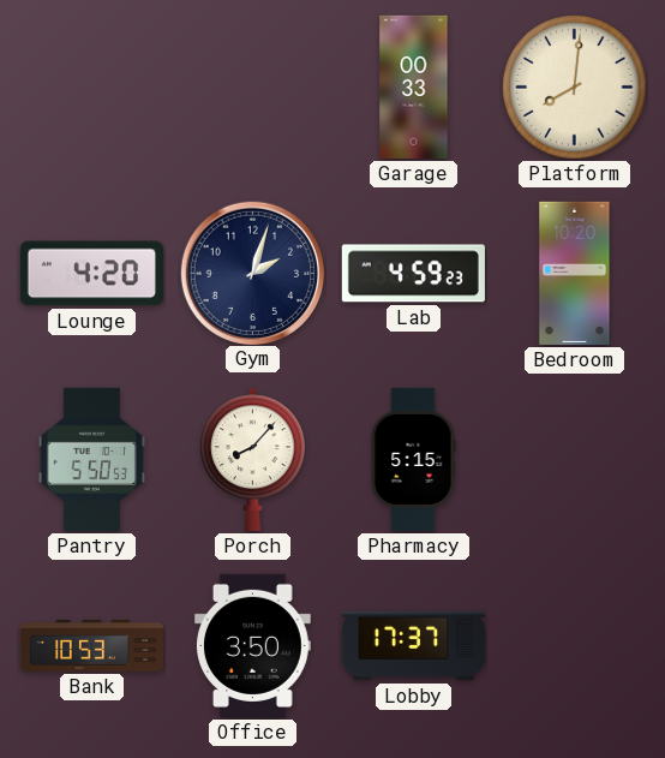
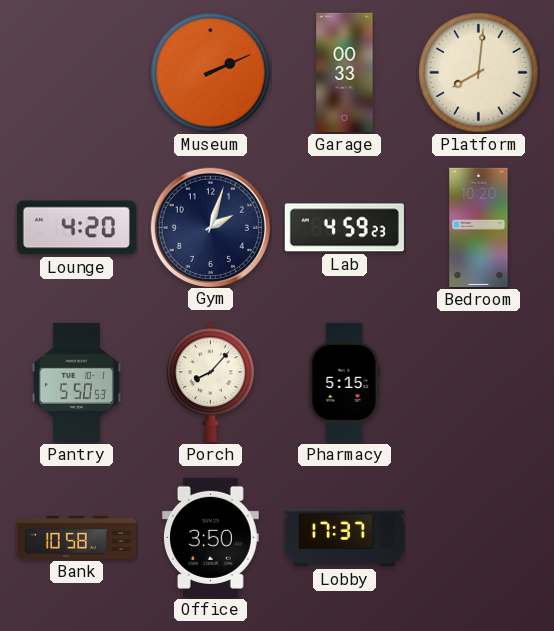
Museum: none -> 2:11 (211, 73)
Bank: 10:53 -> 10:58 (76, 537)
